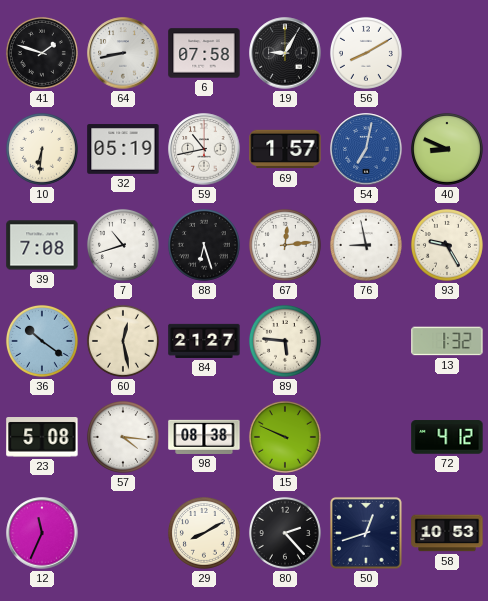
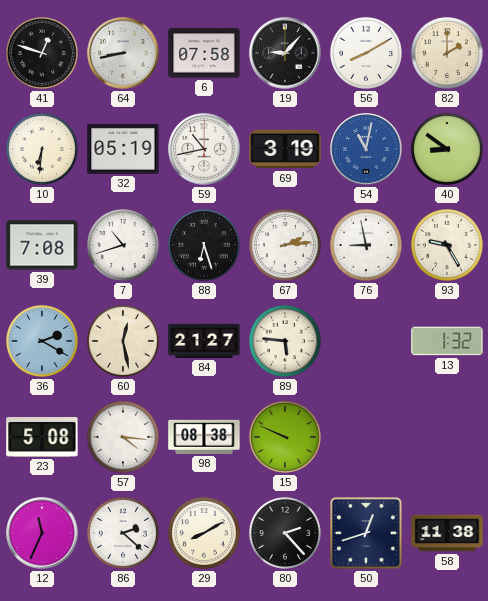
41: 1:48 -> 12:48 (42, 53)
19: 9:05 -> 9:07 (285, 53)
82: none -> 2:00 (447, 53)
69: 1:57 -> 3:19 (285, 149)
54: 7:02 -> 11:02 (366, 149)
40: 8:49 -> 8:51 (447, 149)
67: 12:14 -> 2:14 (285, 245)
36: 10:21 -> 2:20 (42, 341)
72: 4:12 -> none (447, 437)
86: none -> 2:22 (123, 533)
58: 10:53 -> 11:38 (447, 533)
